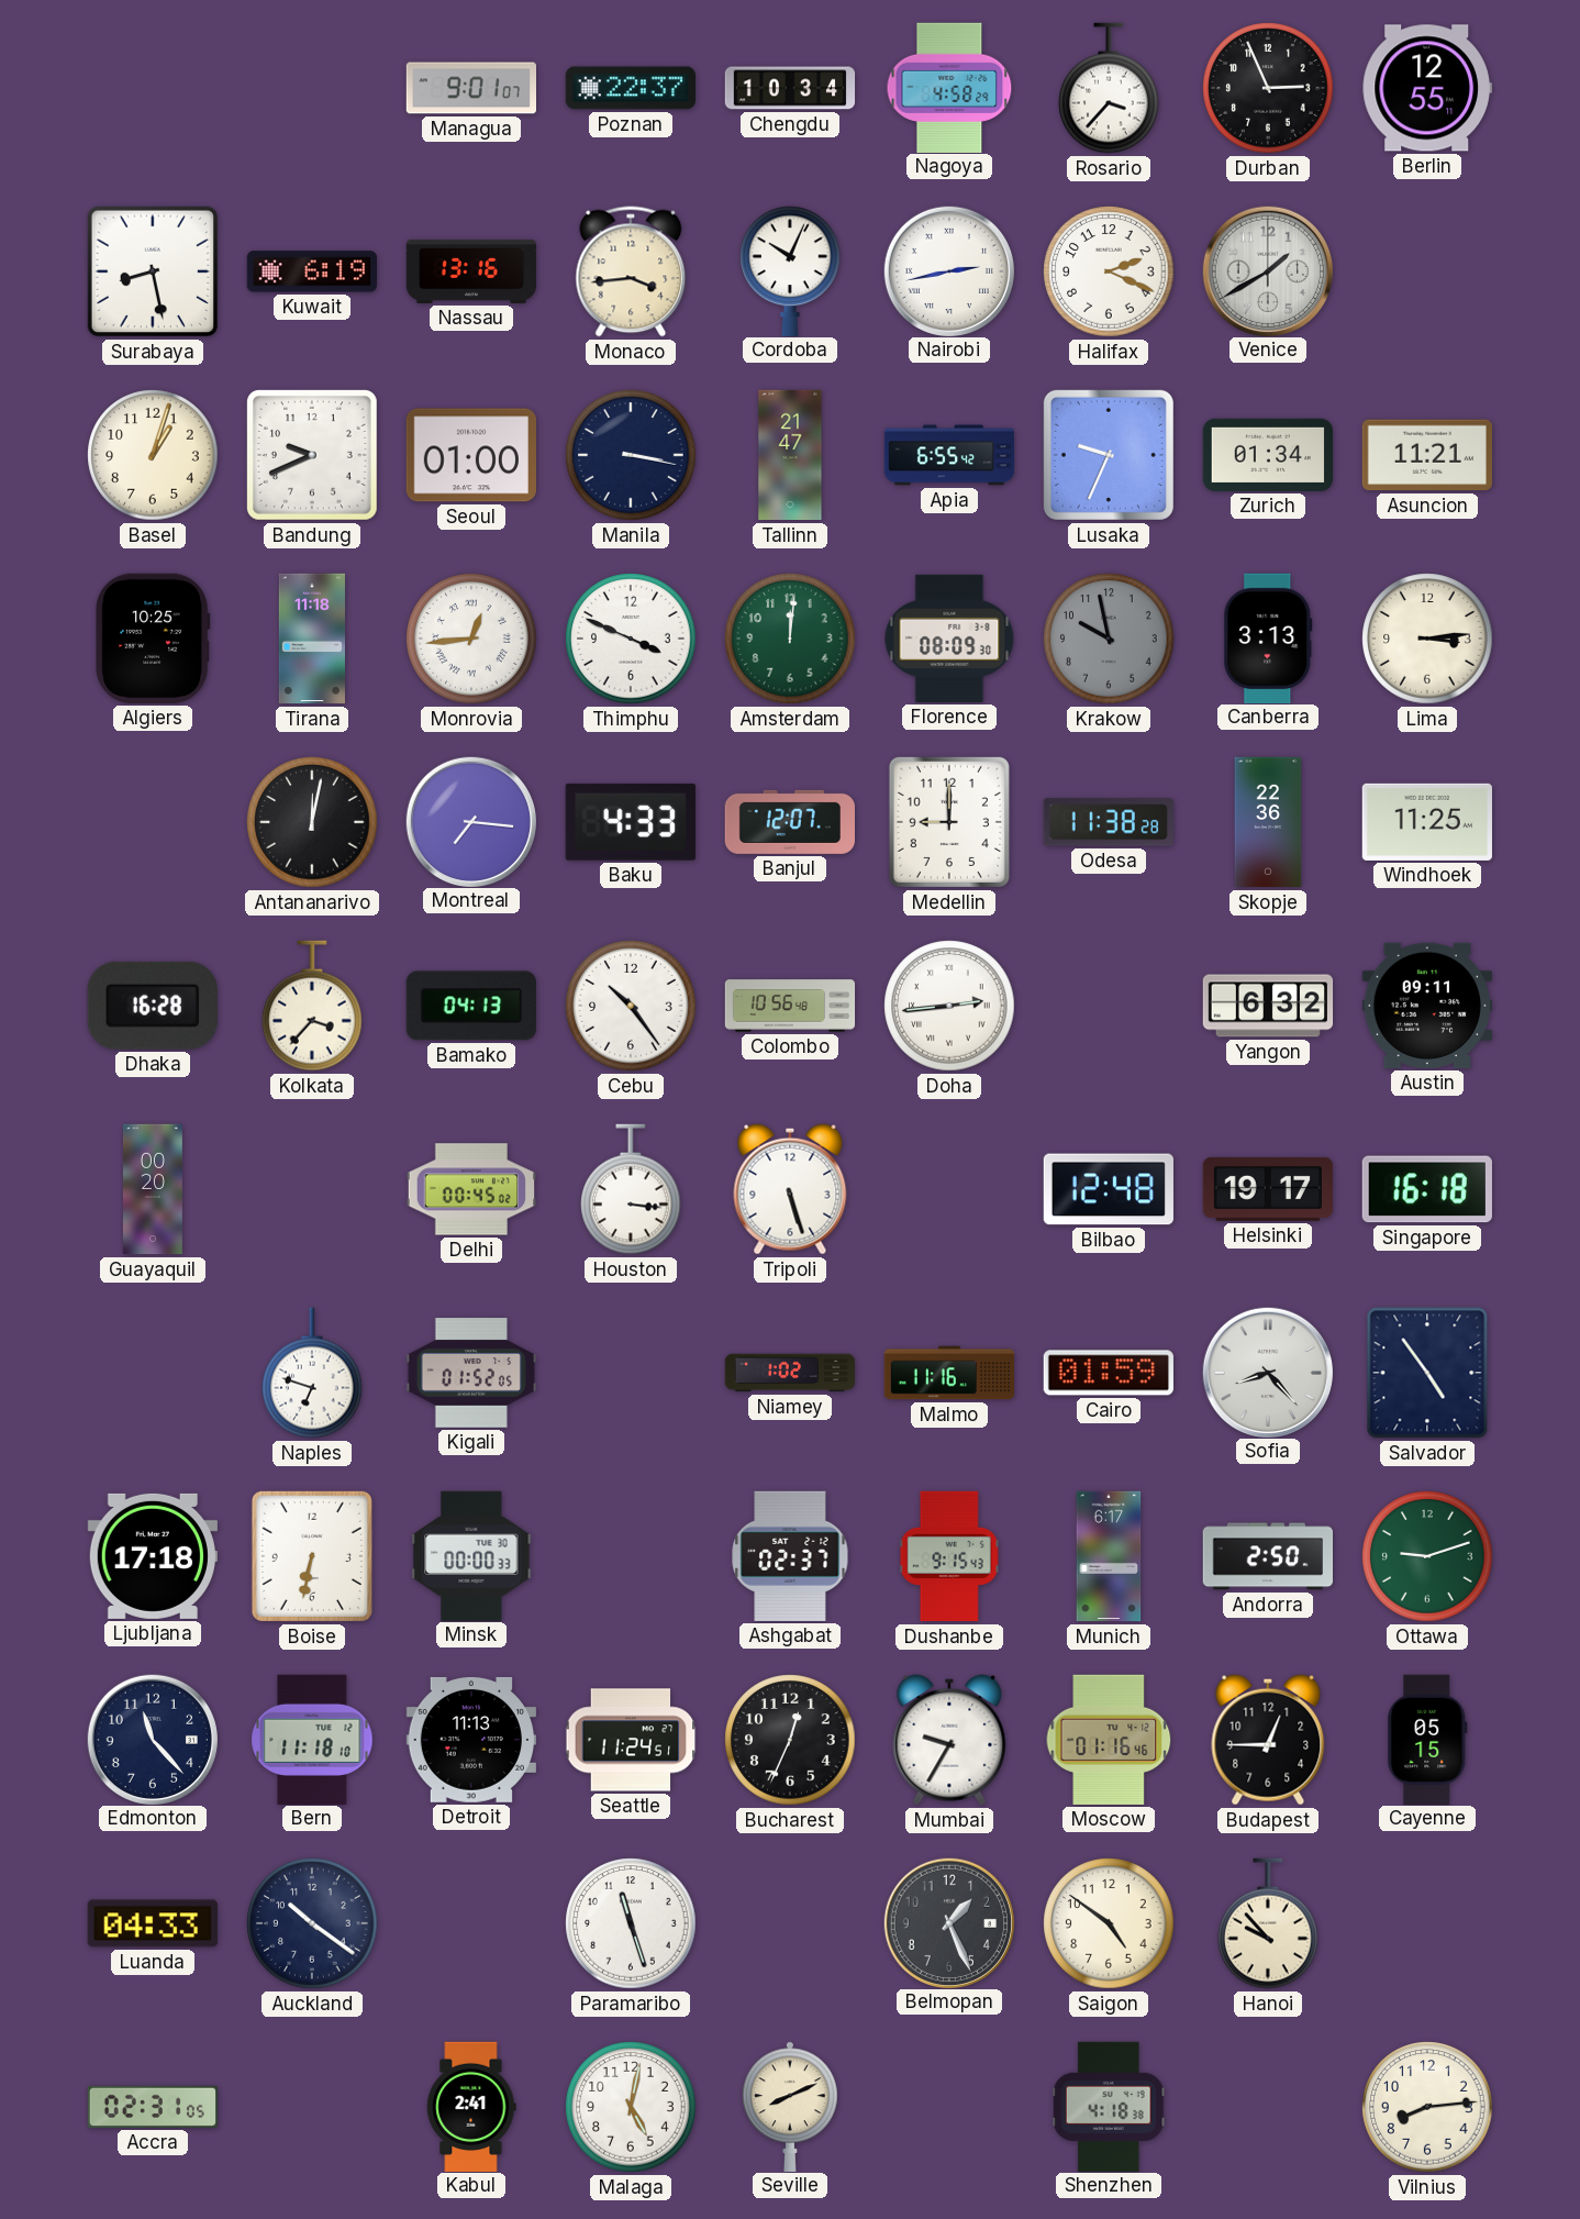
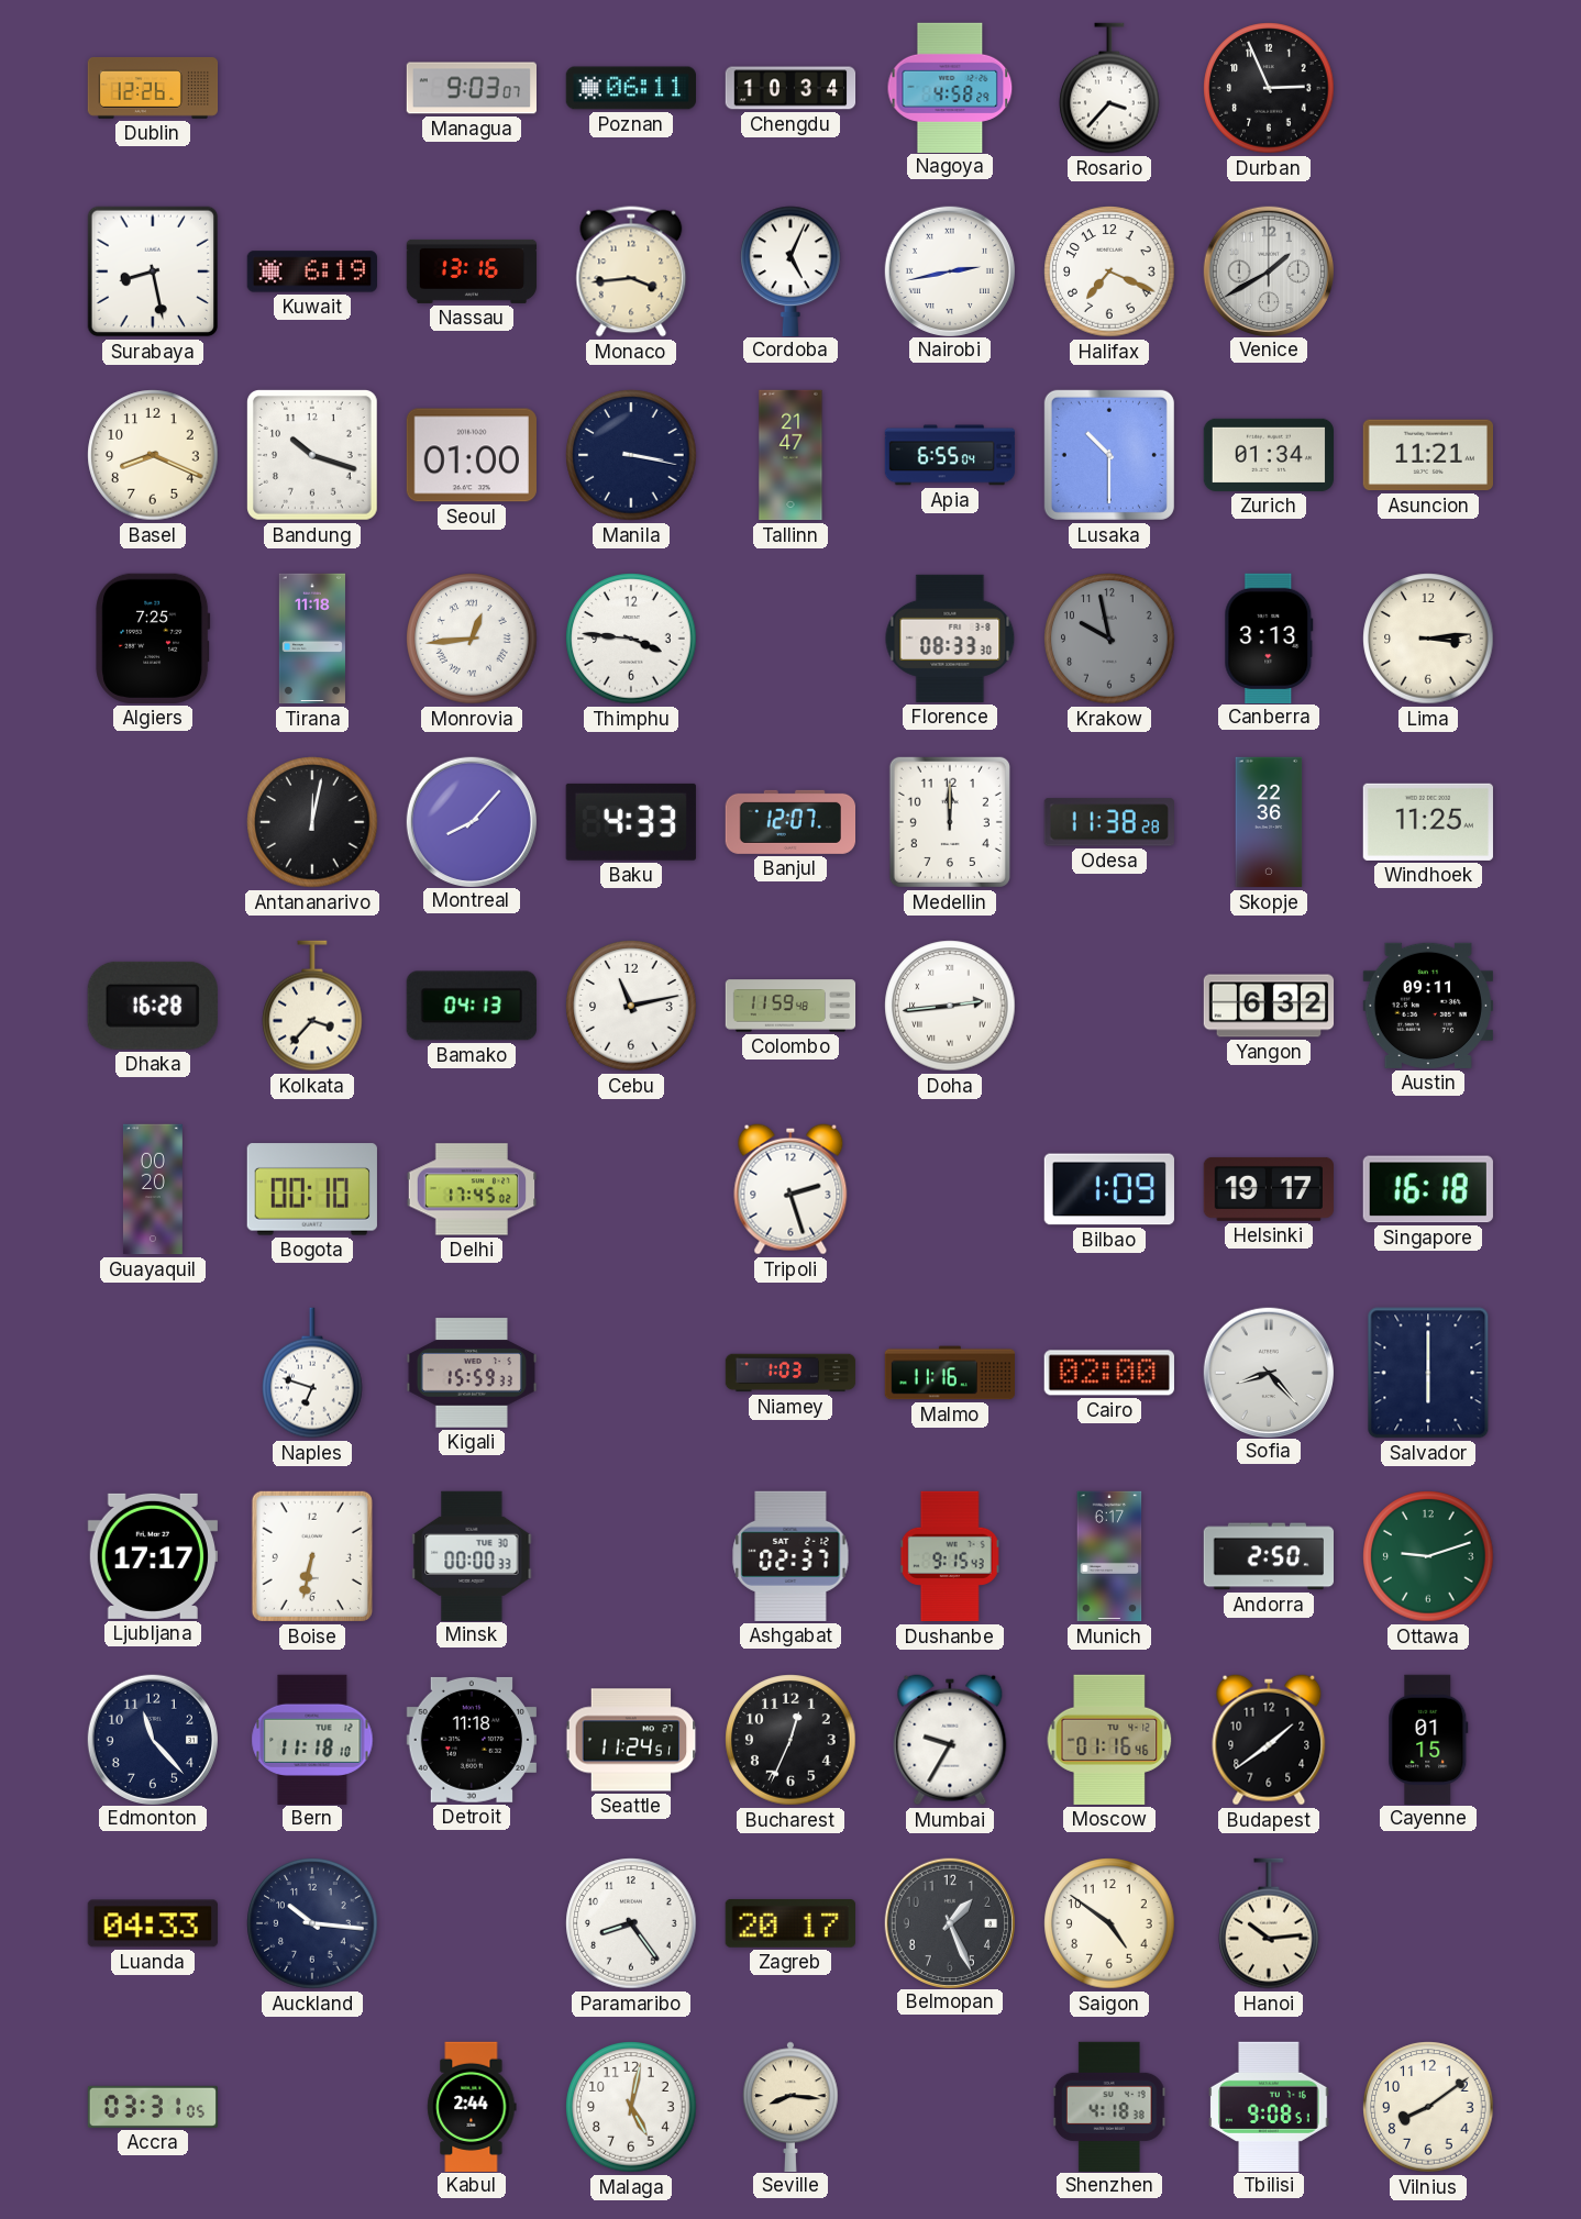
Dublin: none -> 12:26 (153, 88)
Managua: 9:01 -> 9:03 (471, 88)
Poznan: 22:37 -> 06:11 (630, 88)
Berlin: 12:55 -> none (1427, 88)
Cordoba: 10:04 -> 5:04 (790, 270)
Halifax: 2:19 -> 7:19 (1109, 271)
Basel: 1:03 -> 8:19 (153, 455)
Bandung: 9:41 -> 10:18 (312, 455)
Apia: 6:55:42 -> 6:55:04 (950, 455)
Lusaka: 9:34 -> 10:30 (1109, 455)
Algiers: 10:25 -> 7:25 (153, 639)
Thimphu: 3:49 -> 3:46 (631, 639)
Amsterdam: 12:01 -> none (790, 639)
Florence: 08:09 -> 08:33 (950, 639)
Montreal: 7:16 -> 8:07 (471, 821)
Medellin: 9:00 -> 12:00 (950, 822)
Cebu: 10:24 -> 11:13 (631, 1006)
Colombo: 10:56 -> 11:59 (790, 1006)
Bogota: none -> 00:10 (312, 1189)
Delhi: 00:45 -> 17:45 (471, 1189)
Houston: 3:16 -> none (631, 1189)
Tripoli: 5:27 -> 2:27 (790, 1189)
Bilbao: 12:48 -> 1:09 (1109, 1189)
Kigali: 01:52 -> 15:59 (471, 1373)
Niamey: 1:02 -> 1:03 (790, 1373)
Cairo: 01:59 -> 02:00 (1109, 1373)
Salvador: 4:54 -> 6:00 (1428, 1373)
Ljubljana: 17:18 -> 17:17 (152, 1556)
Detroit: 11:13 -> 11:18 (472, 1740)
Budapest: 12:45 -> 1:39 (1269, 1740)
Cayenne: 05:15 -> 01:15 (1428, 1739)
Auckland: 10:21 -> 10:16 (312, 1923)
Paramaribo: 11:27 -> 8:24 (631, 1923)
Zagreb: none -> 20:17 (790, 1923)
Hanoi: 9:53 -> 10:14 (1269, 1923)
Accra: 02:31 -> 03:31 (152, 2107)
Kabul: 2:41 -> 2:44 (472, 2106)
Seville: 8:11 -> 8:16 (790, 2106)
Tbilisi: none -> 9:08 (1269, 2106)
Vilnius: 8:14 -> 8:09 (1428, 2107)
